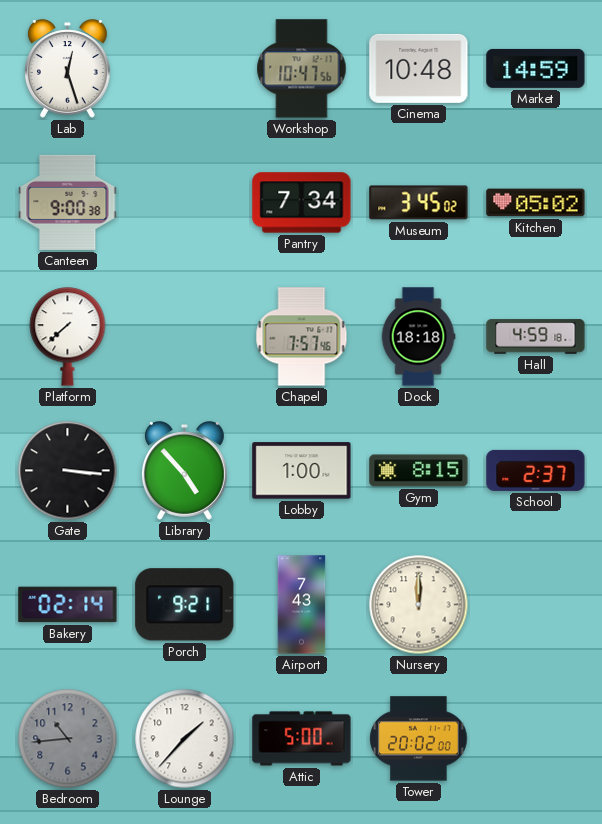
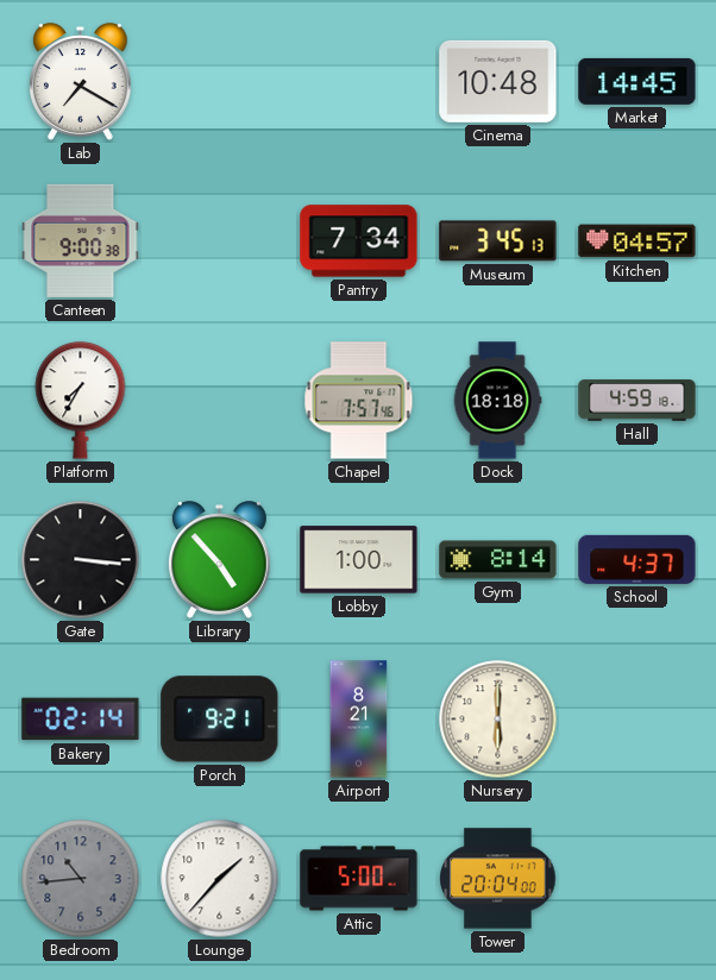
Lab: 12:27 -> 7:20 (80, 82)
Workshop: 10:47 -> none (302, 69)
Market: 14:59 -> 14:45 (638, 81)
Museum: 3:45:02 -> 3:45:13 (498, 241)
Kitchen: 05:02 -> 04:57 (638, 241)
Platform: 7:38 -> 7:35 (81, 401)
Gym: 8:15 -> 8:14 (498, 560)
School: 2:37 -> 4:37 (638, 559)
Airport: 7:43 -> 8:21 (359, 720)
Nursery: 12:00 -> 6:00 (498, 720)
Tower: 20:02 -> 20:04 (498, 879)
